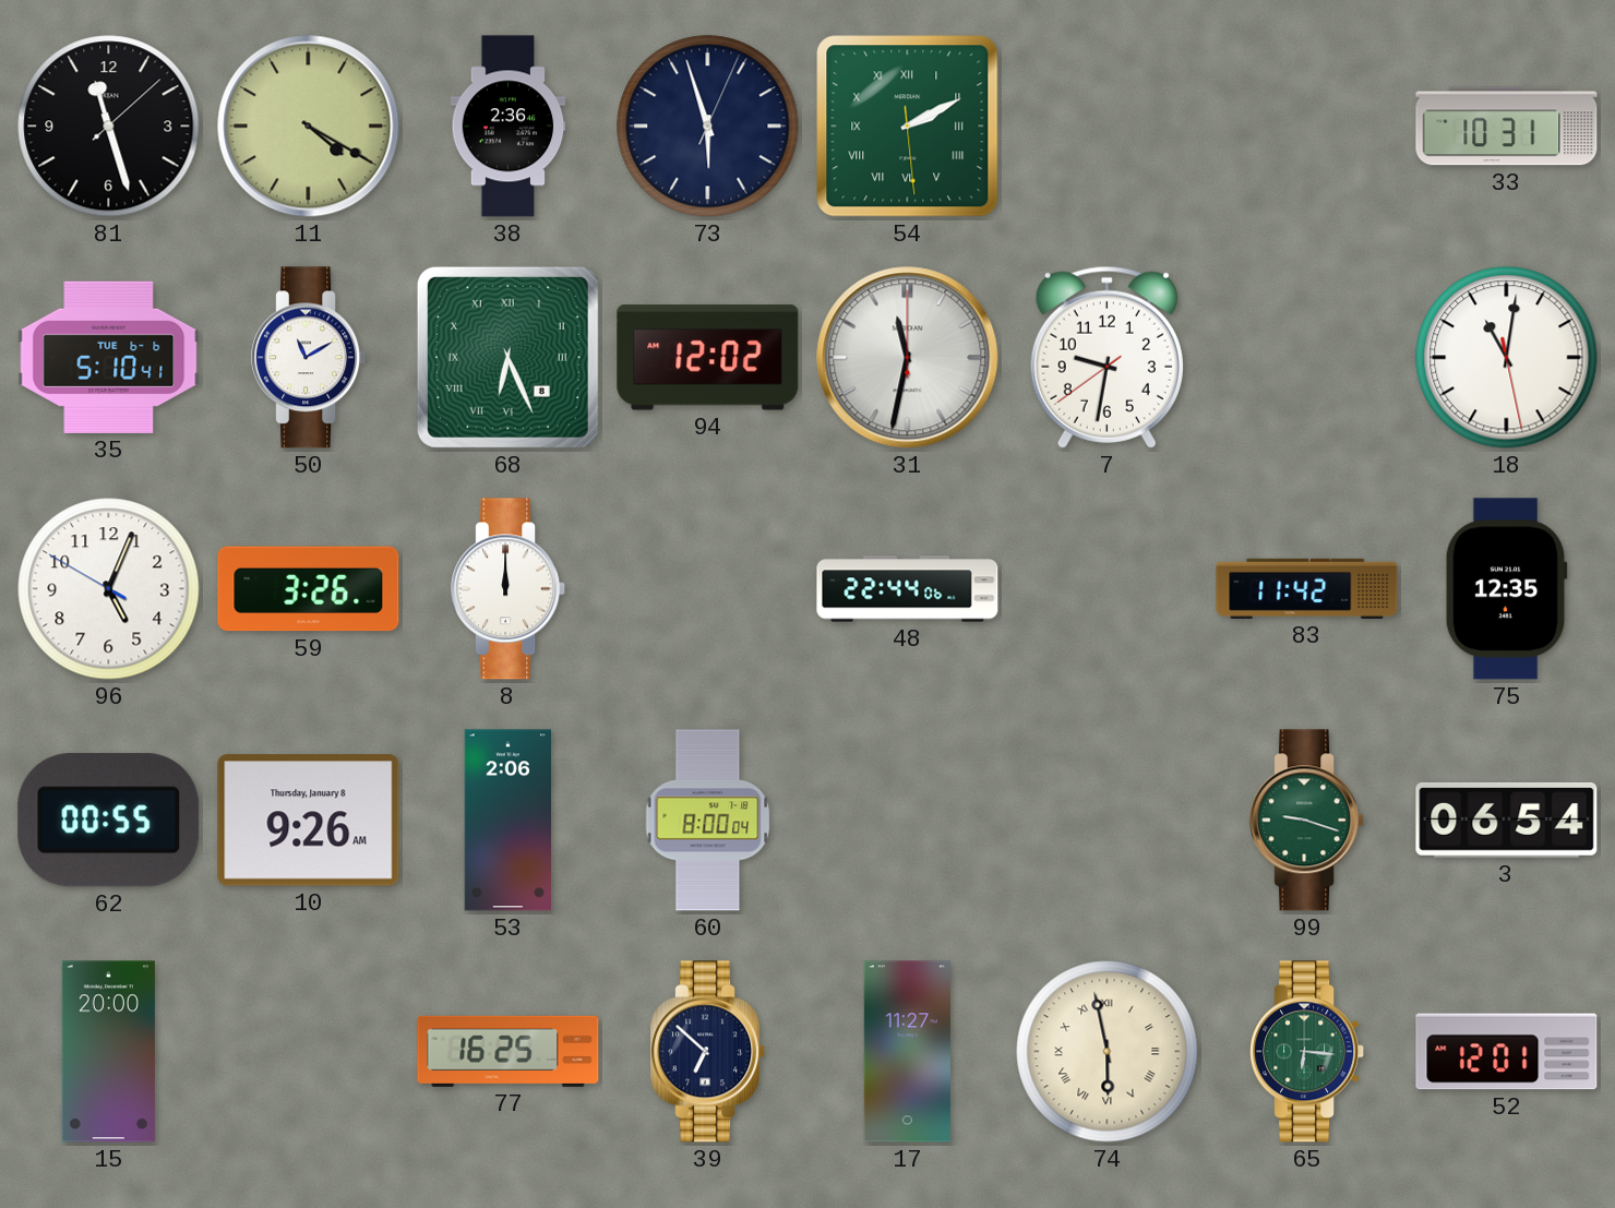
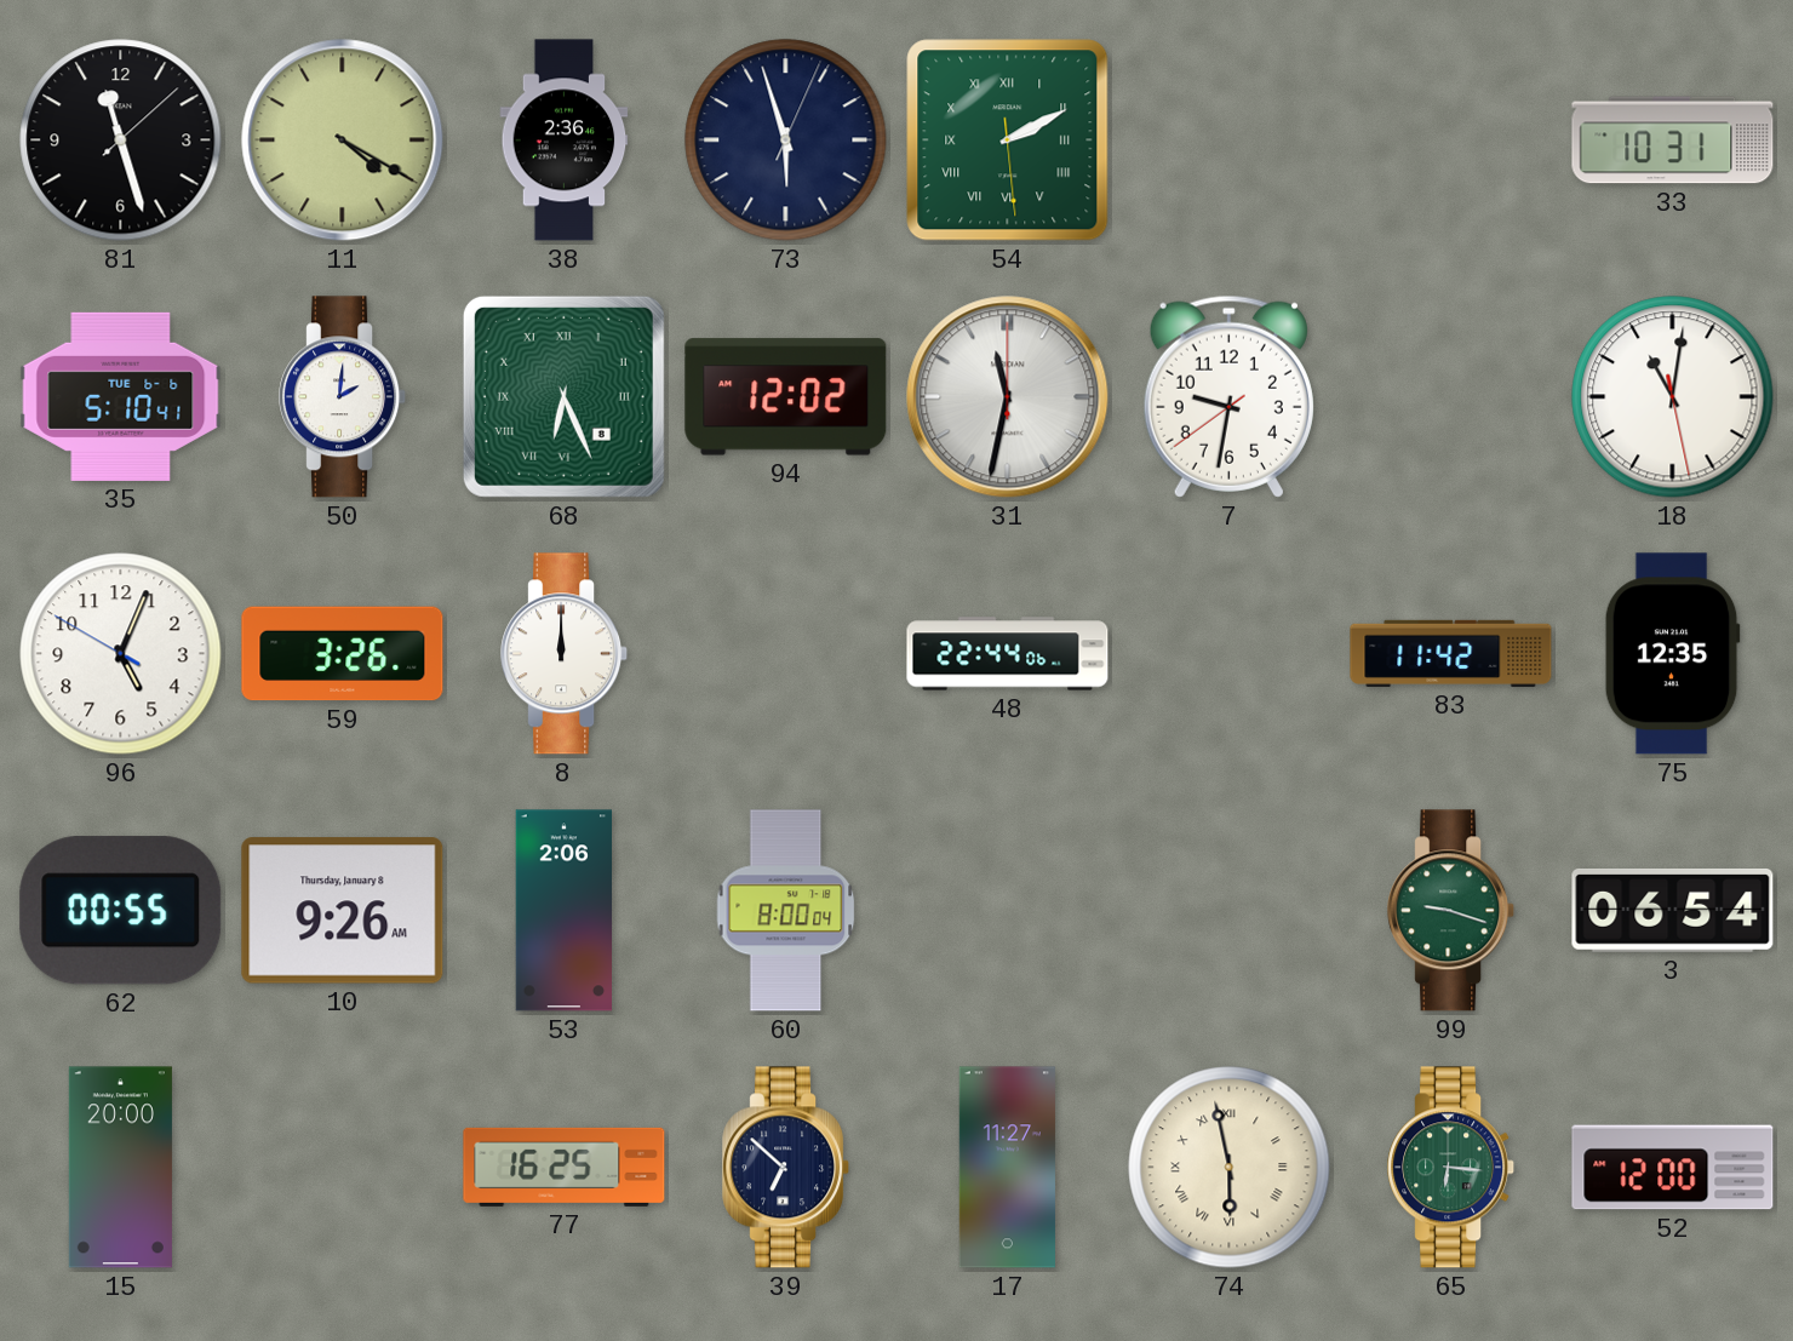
50: 11:10 -> 2:01 (343, 397)
52: 12:01 -> 12:00 (1673, 1168)
